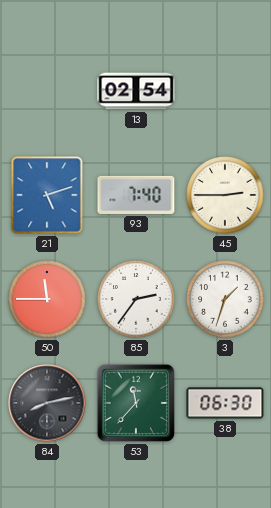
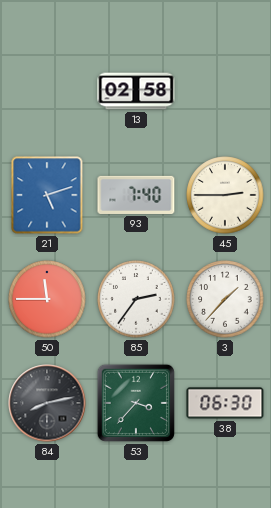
13: 02:54 -> 02:58 (136, 91)
3: 1:33 -> 1:37 (225, 299)
53: 11:37 -> 3:37 (136, 403)
